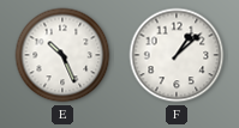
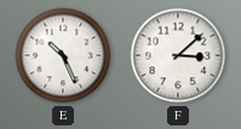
F: 1:08 -> 3:08 (178, 55)
